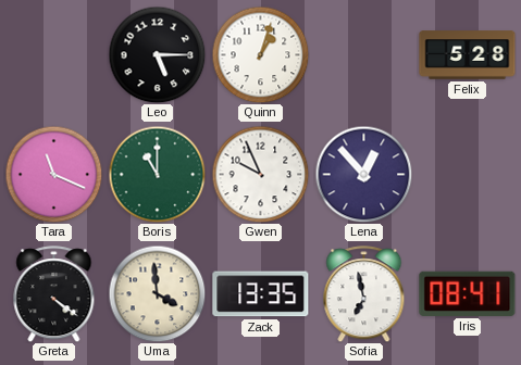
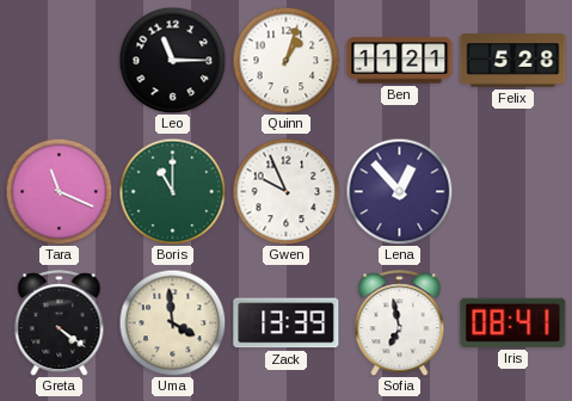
Leo: 5:15 -> 11:15 (172, 60)
Ben: none -> 11:21 (400, 61)
Zack: 13:35 -> 13:39 (287, 323)
